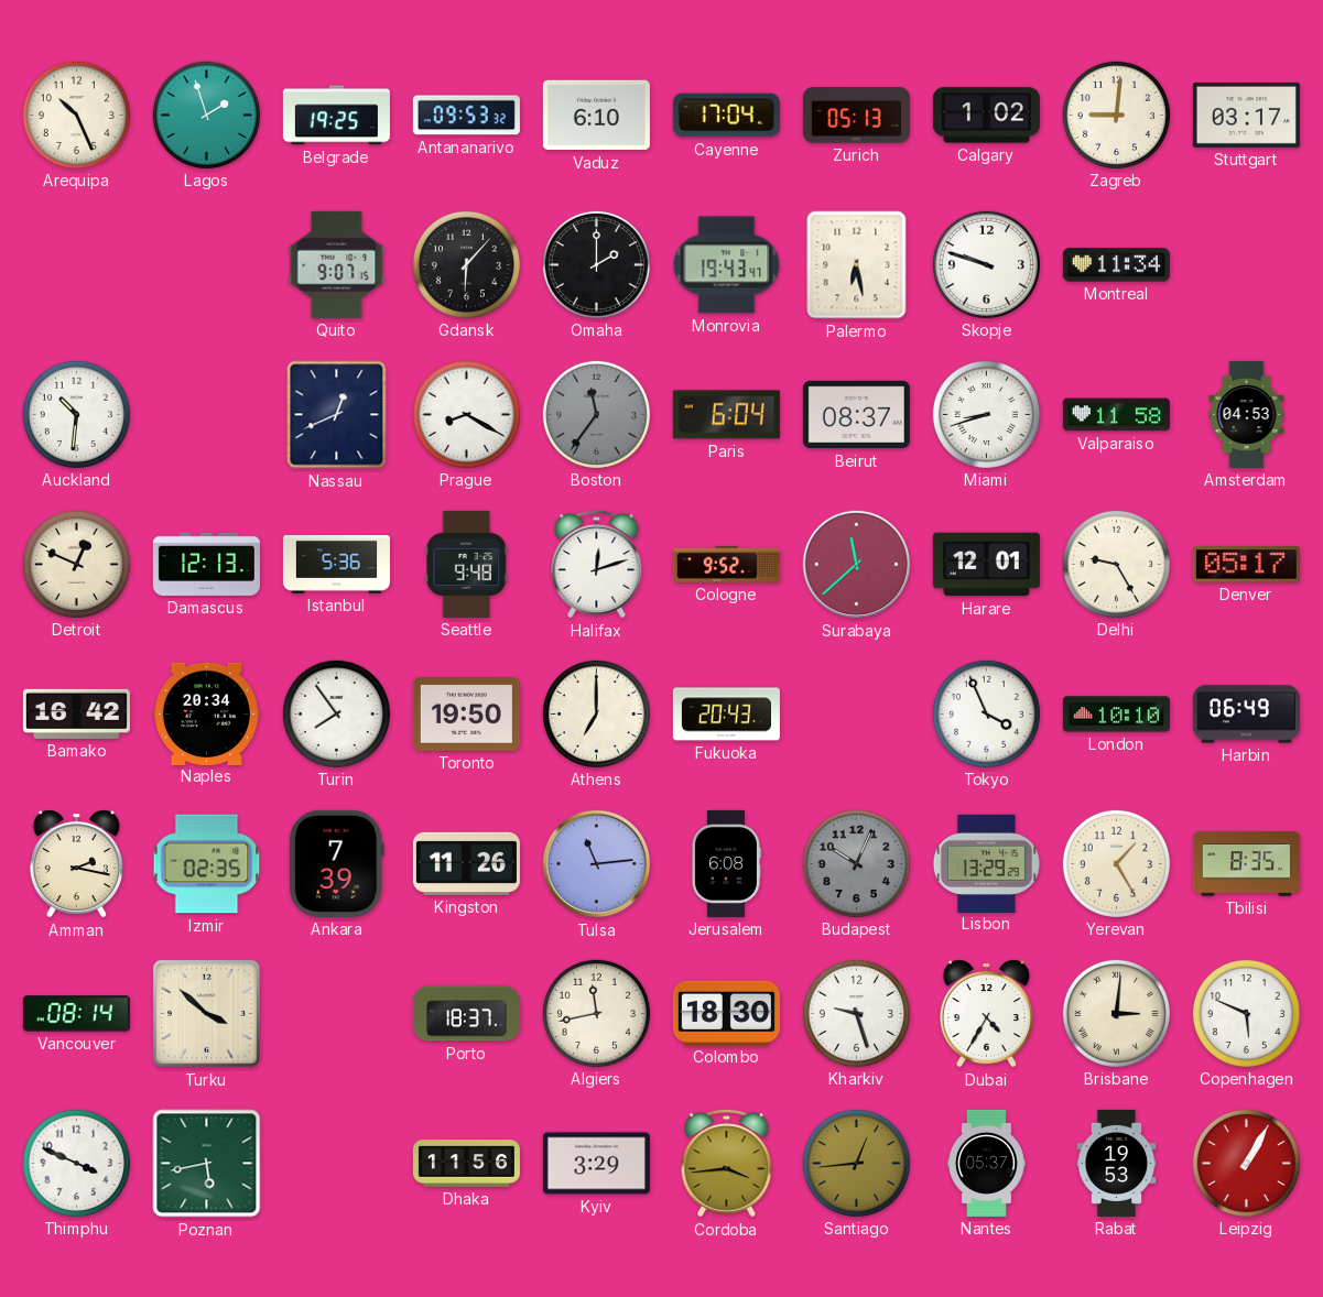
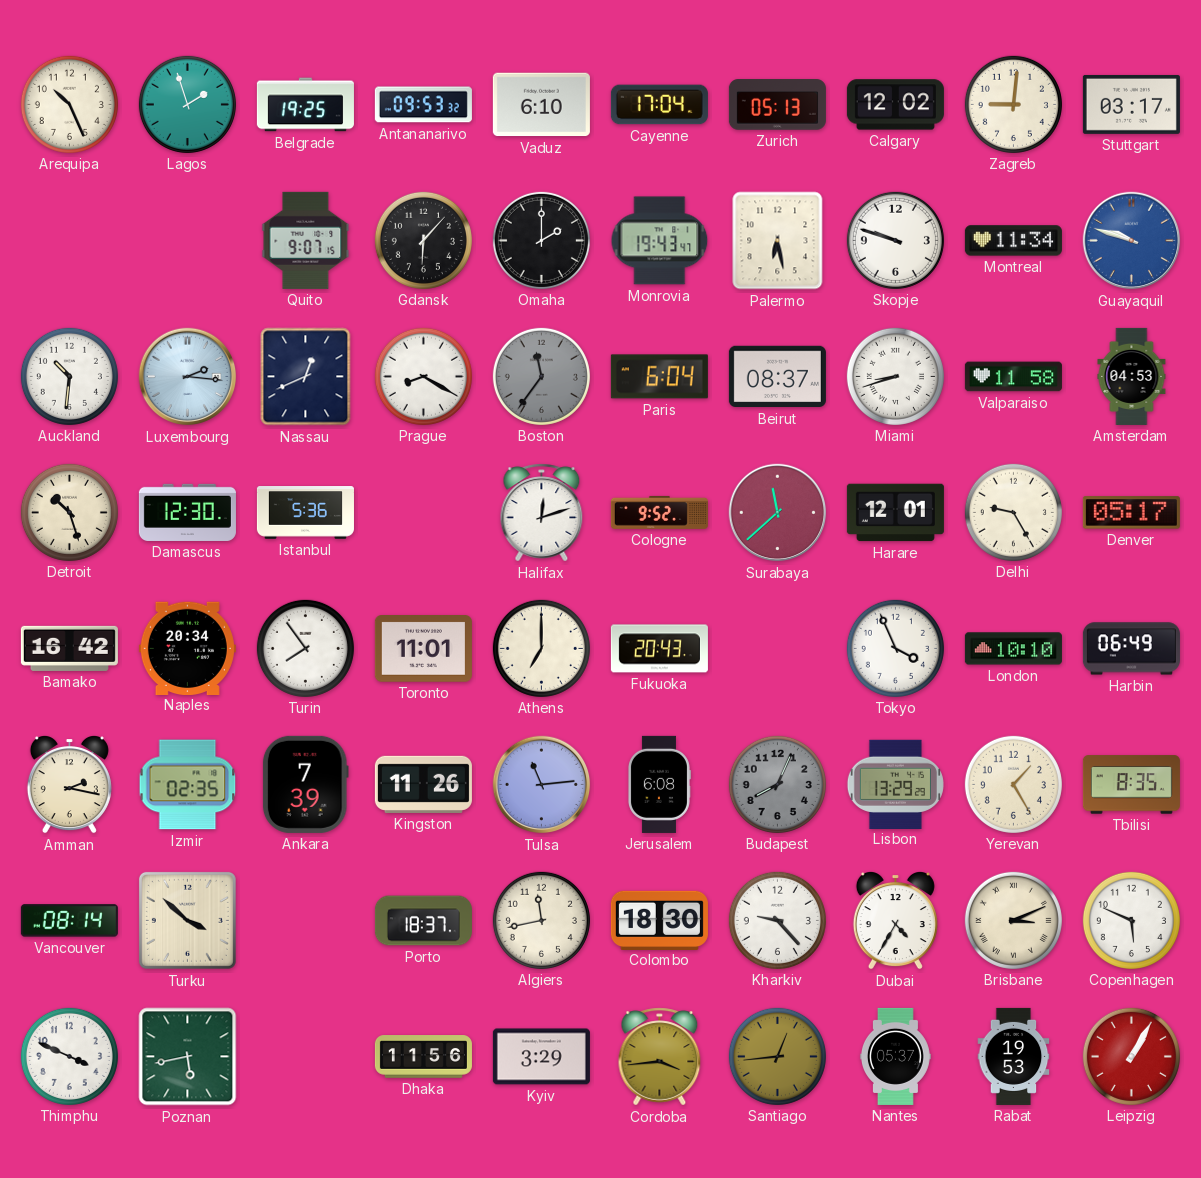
Calgary: 1:02 -> 12:02 (895, 105)
Guayaquil: none -> 9:48 (1132, 241)
Luxembourg: none -> 2:16 (188, 377)
Detroit: 12:49 -> 10:27 (69, 512)
Damascus: 12:13 -> 12:30 (187, 512)
Seattle: 9:48 -> none (466, 564)
Toronto: 19:50 -> 11:01 (423, 649)
Budapest: 10:04 -> 8:04 (777, 784)
Kharkiv: 9:27 -> 9:23 (777, 920)
Brisbane: 3:01 -> 3:11 (1013, 920)
